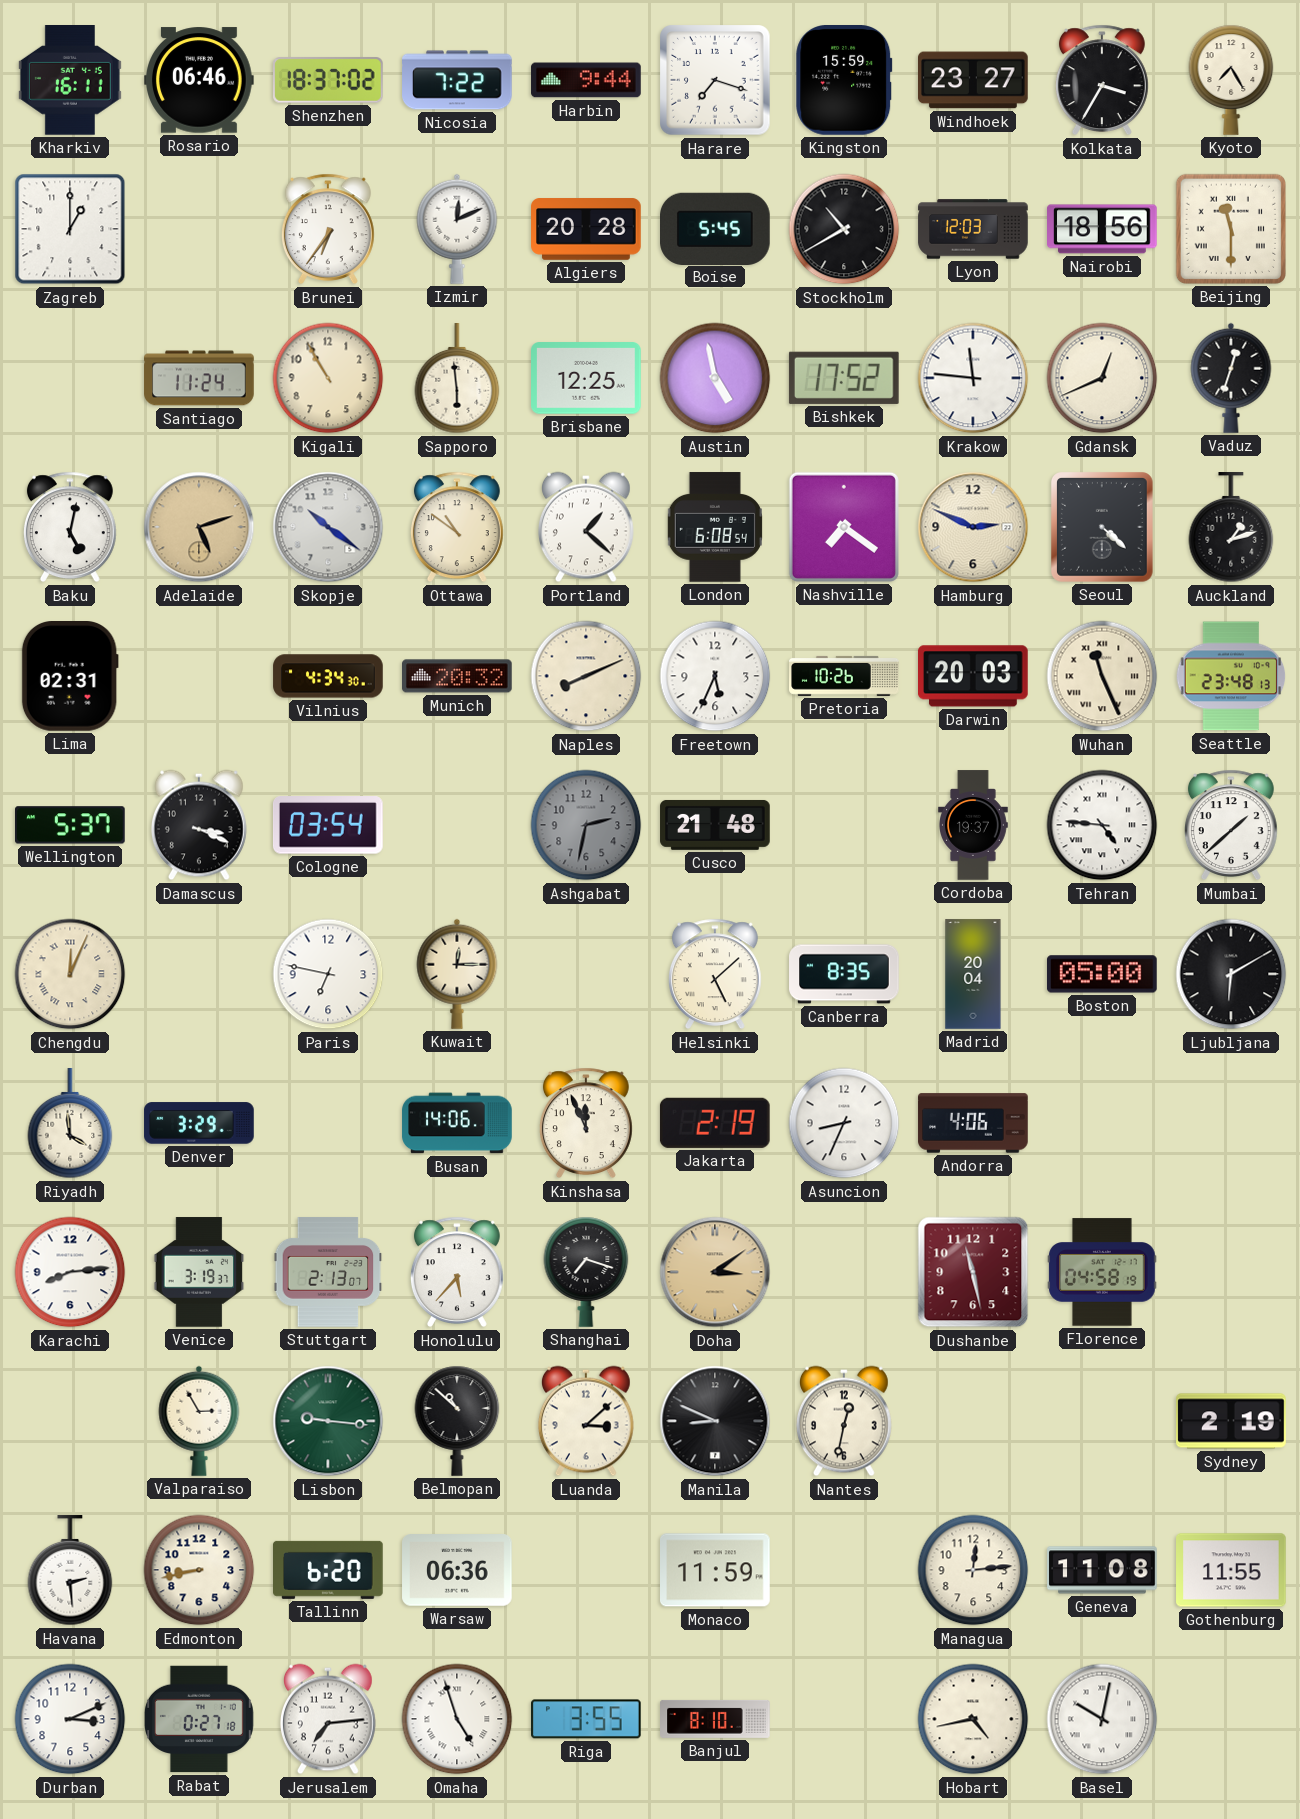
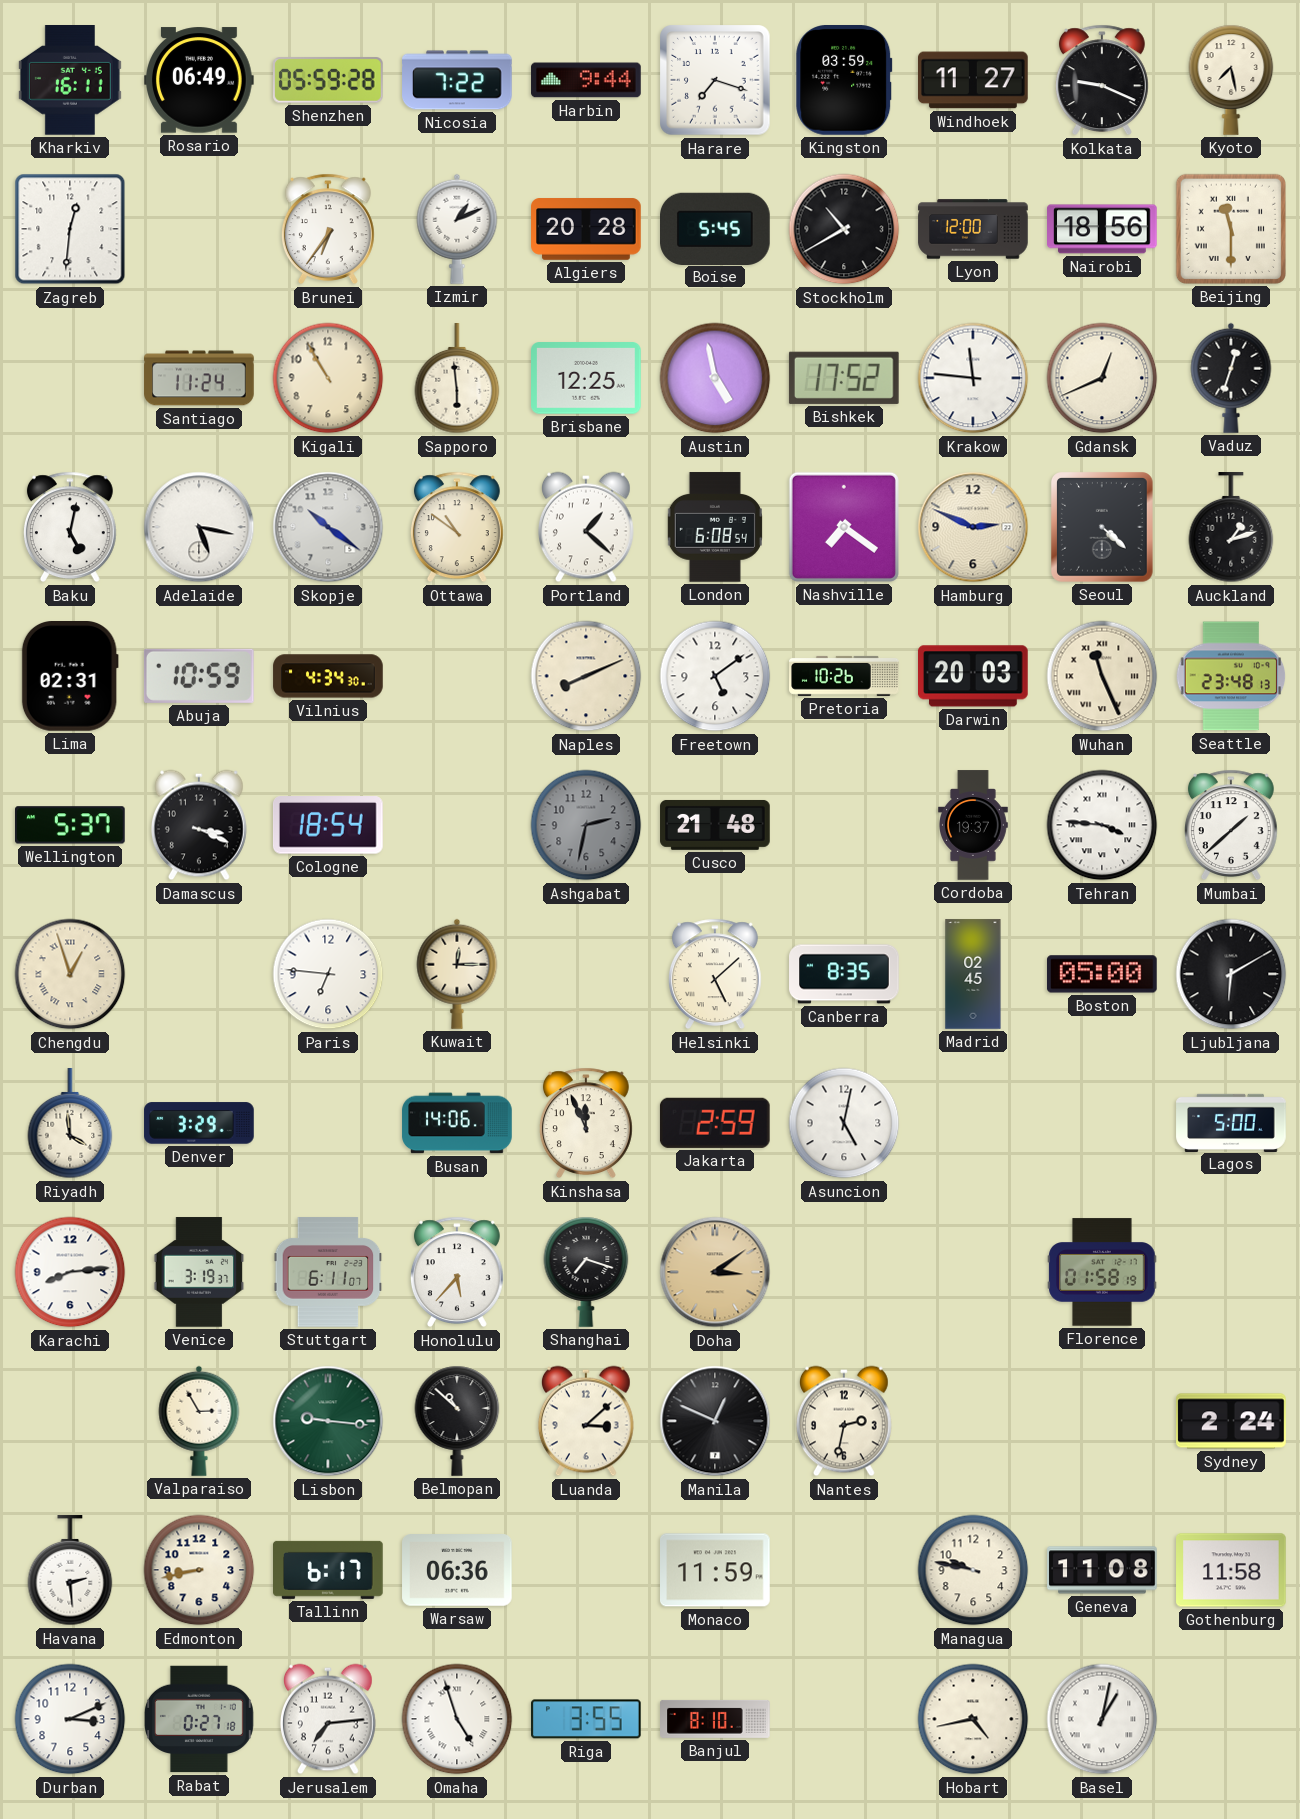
Rosario: 06:46 -> 06:49 (199, 80)
Shenzhen: 18:37 -> 05:59 (329, 80)
Kingston: 15:59 -> 03:59 (844, 81)
Windhoek: 23:27 -> 11:27 (974, 80)
Kolkata: 3:35 -> 9:19 (1102, 80)
Kyoto: 7:25 -> 7:28 (1231, 80)
Zagreb: 1:00 -> 12:31 (70, 229)
Izmir: 12:11 -> 1:11 (457, 229)
Lyon: 12:03 -> 12:00 (973, 229)
Adelaide: 5:12 -> 5:17 (199, 527)
Adelaide dial: champagne -> white (199, 527)
Abuja: none -> 10:59 (199, 676)
Munich: 20:32 -> none (458, 676)
Freetown: 5:34 -> 5:09 (715, 676)
Cologne: 03:54 -> 18:54 (328, 825)
Tehran: 4:46 -> 3:46 (1102, 825)
Chengdu: 12:04 -> 12:57 (70, 974)
Paris: 6:47 -> 6:46 (328, 974)
Madrid: 20:04 -> 02:45 (973, 974)
Jakarta: 2:19 -> 2:59 (715, 1123)
Asuncion: 8:34 -> 5:02 (844, 1123)
Andorra: 4:06 -> none (973, 1123)
Lagos: none -> 5:00 (1231, 1122)
Stuttgart: 2:13 -> 6:11 (328, 1272)
Dushanbe: 11:28 -> none (973, 1272)
Florence: 04:58 -> 01:58 (1102, 1272)
Manila: 8:49 -> 12:49 (715, 1421)
Nantes: 12:32 -> 2:32 (844, 1421)
Sydney: 2:19 -> 2:24 (1231, 1421)
Tallinn: 6:20 -> 6:17 (329, 1570)
Managua: 12:14 -> 9:47 (973, 1570)
Gothenburg: 11:55 -> 11:58 (1231, 1570)
Basel: 10:02 -> 1:02 (1102, 1719)
